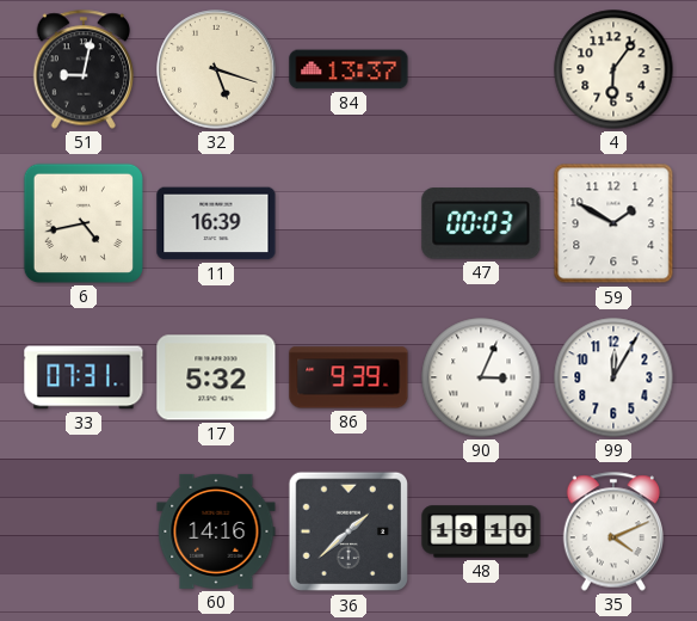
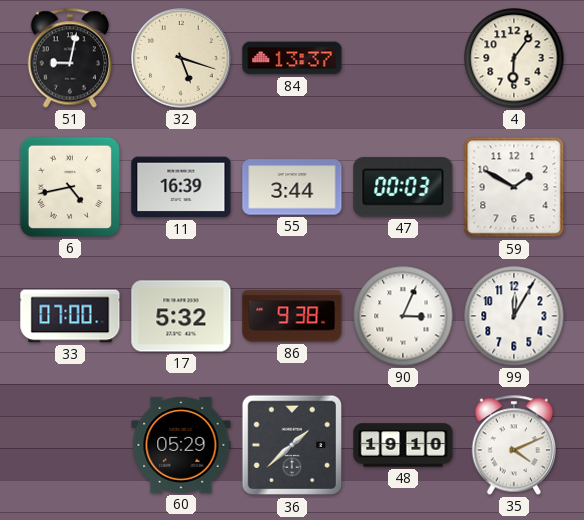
55: none -> 3:44 (292, 187)
33: 07:31 -> 07:00 (70, 316)
86: 9:39 -> 9:38 (292, 316)
60: 14:16 -> 05:29 (181, 445)
